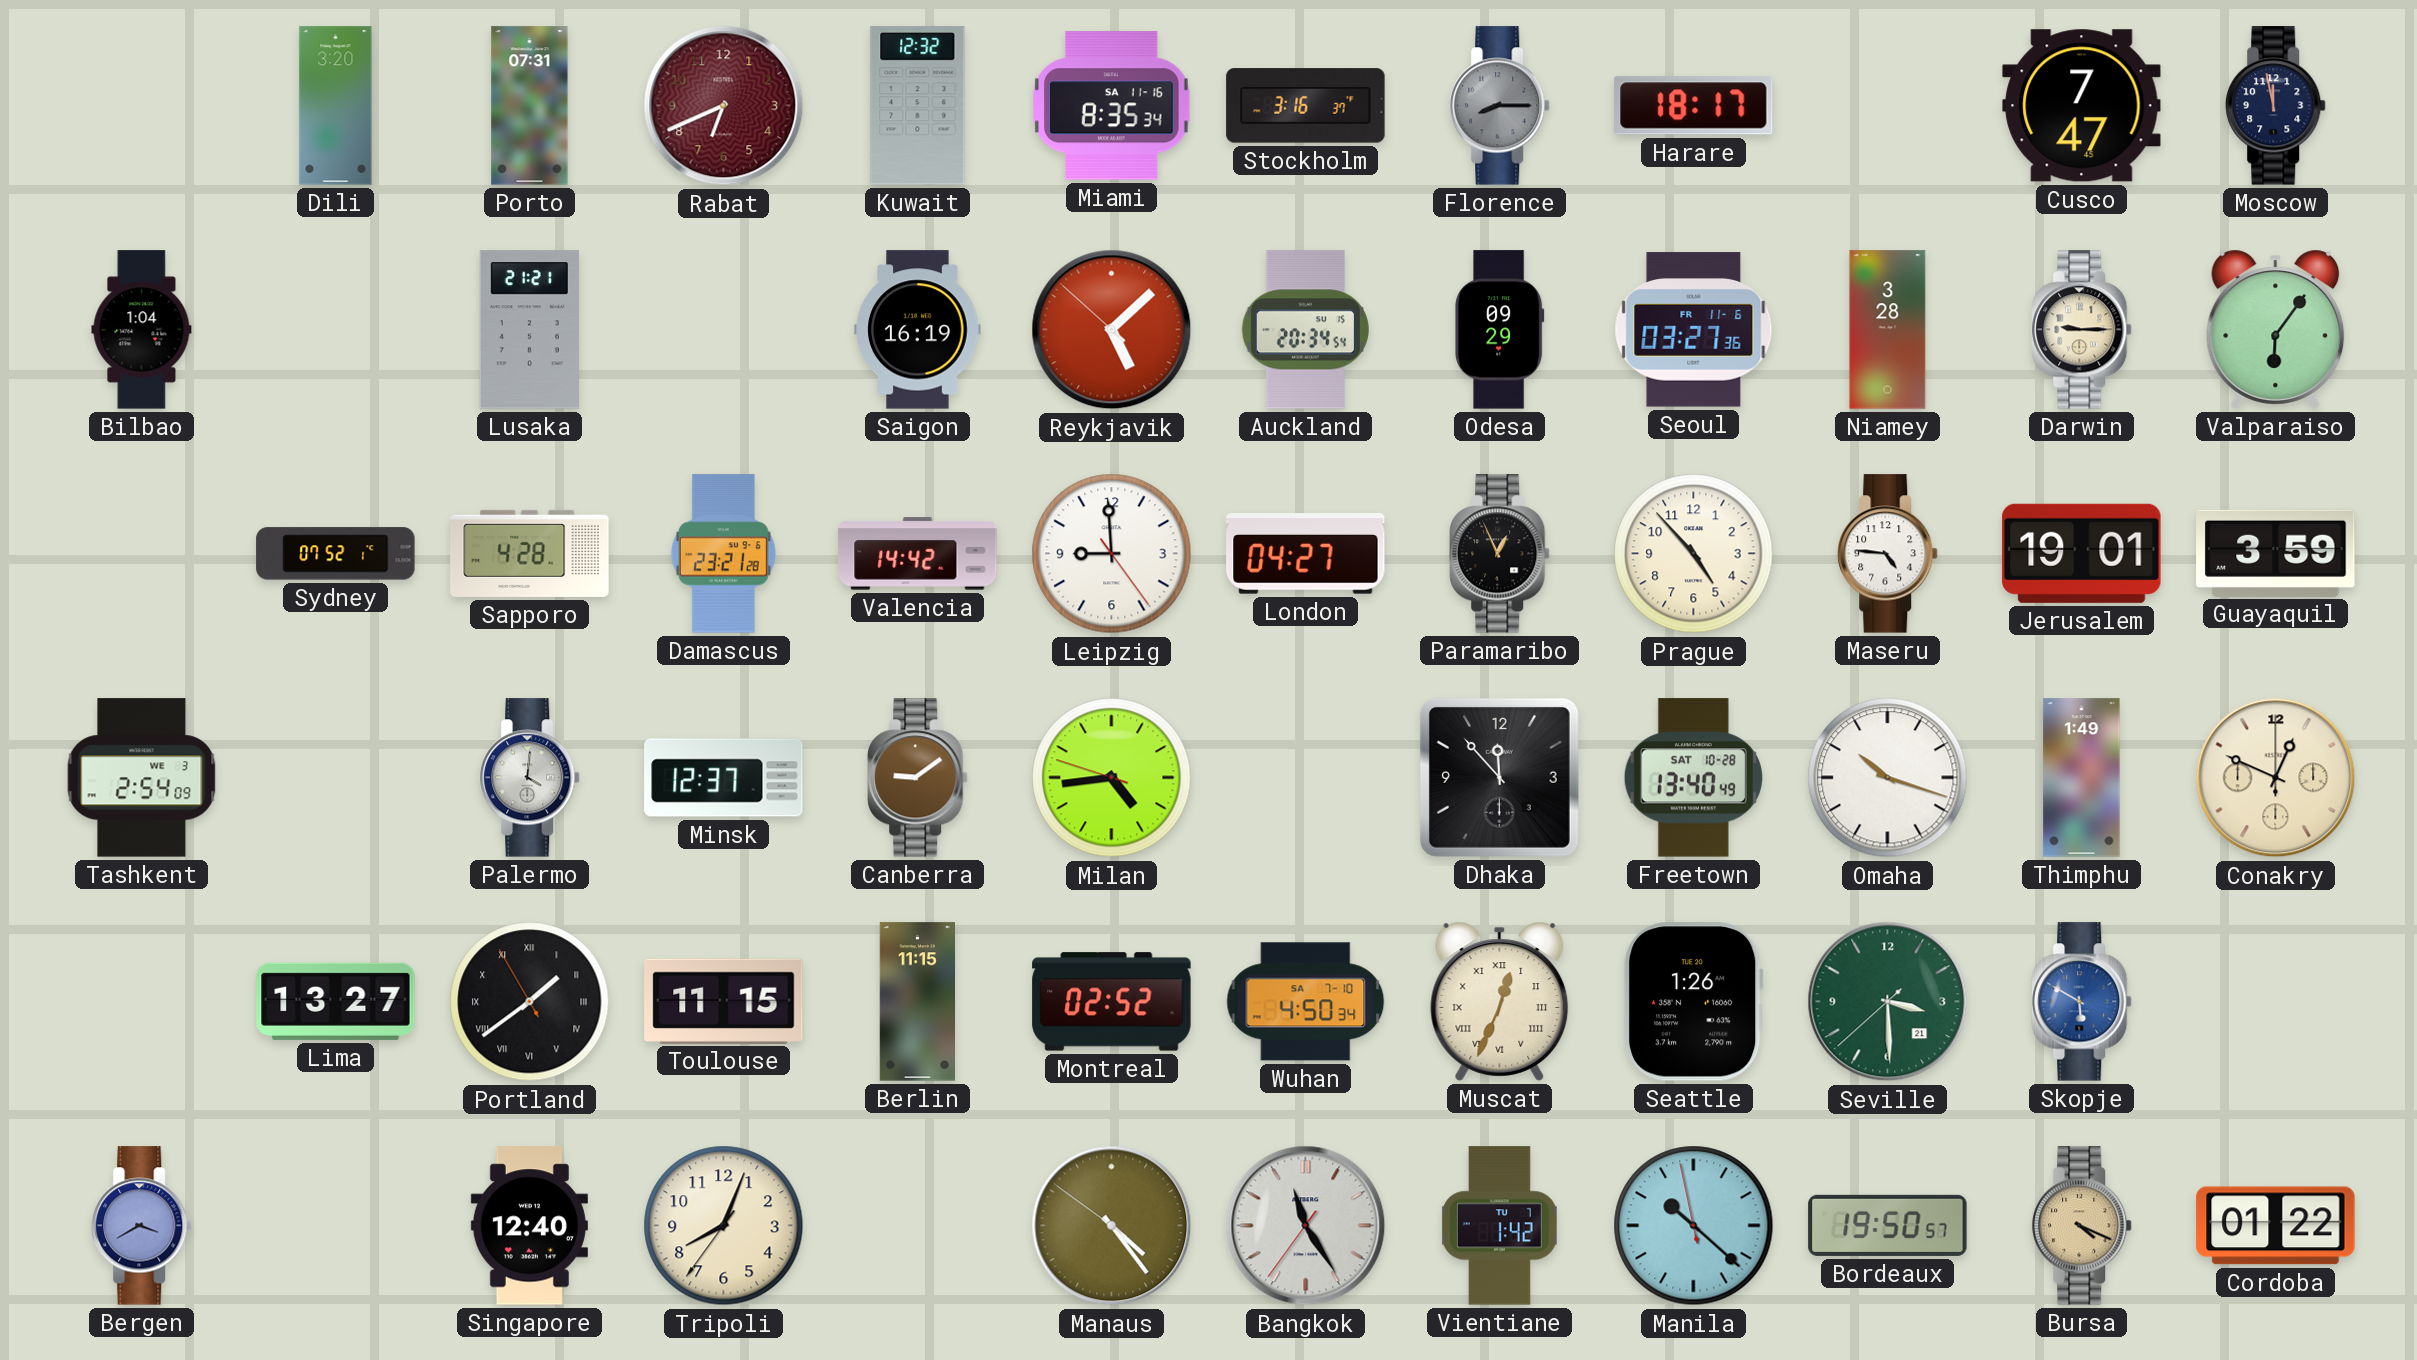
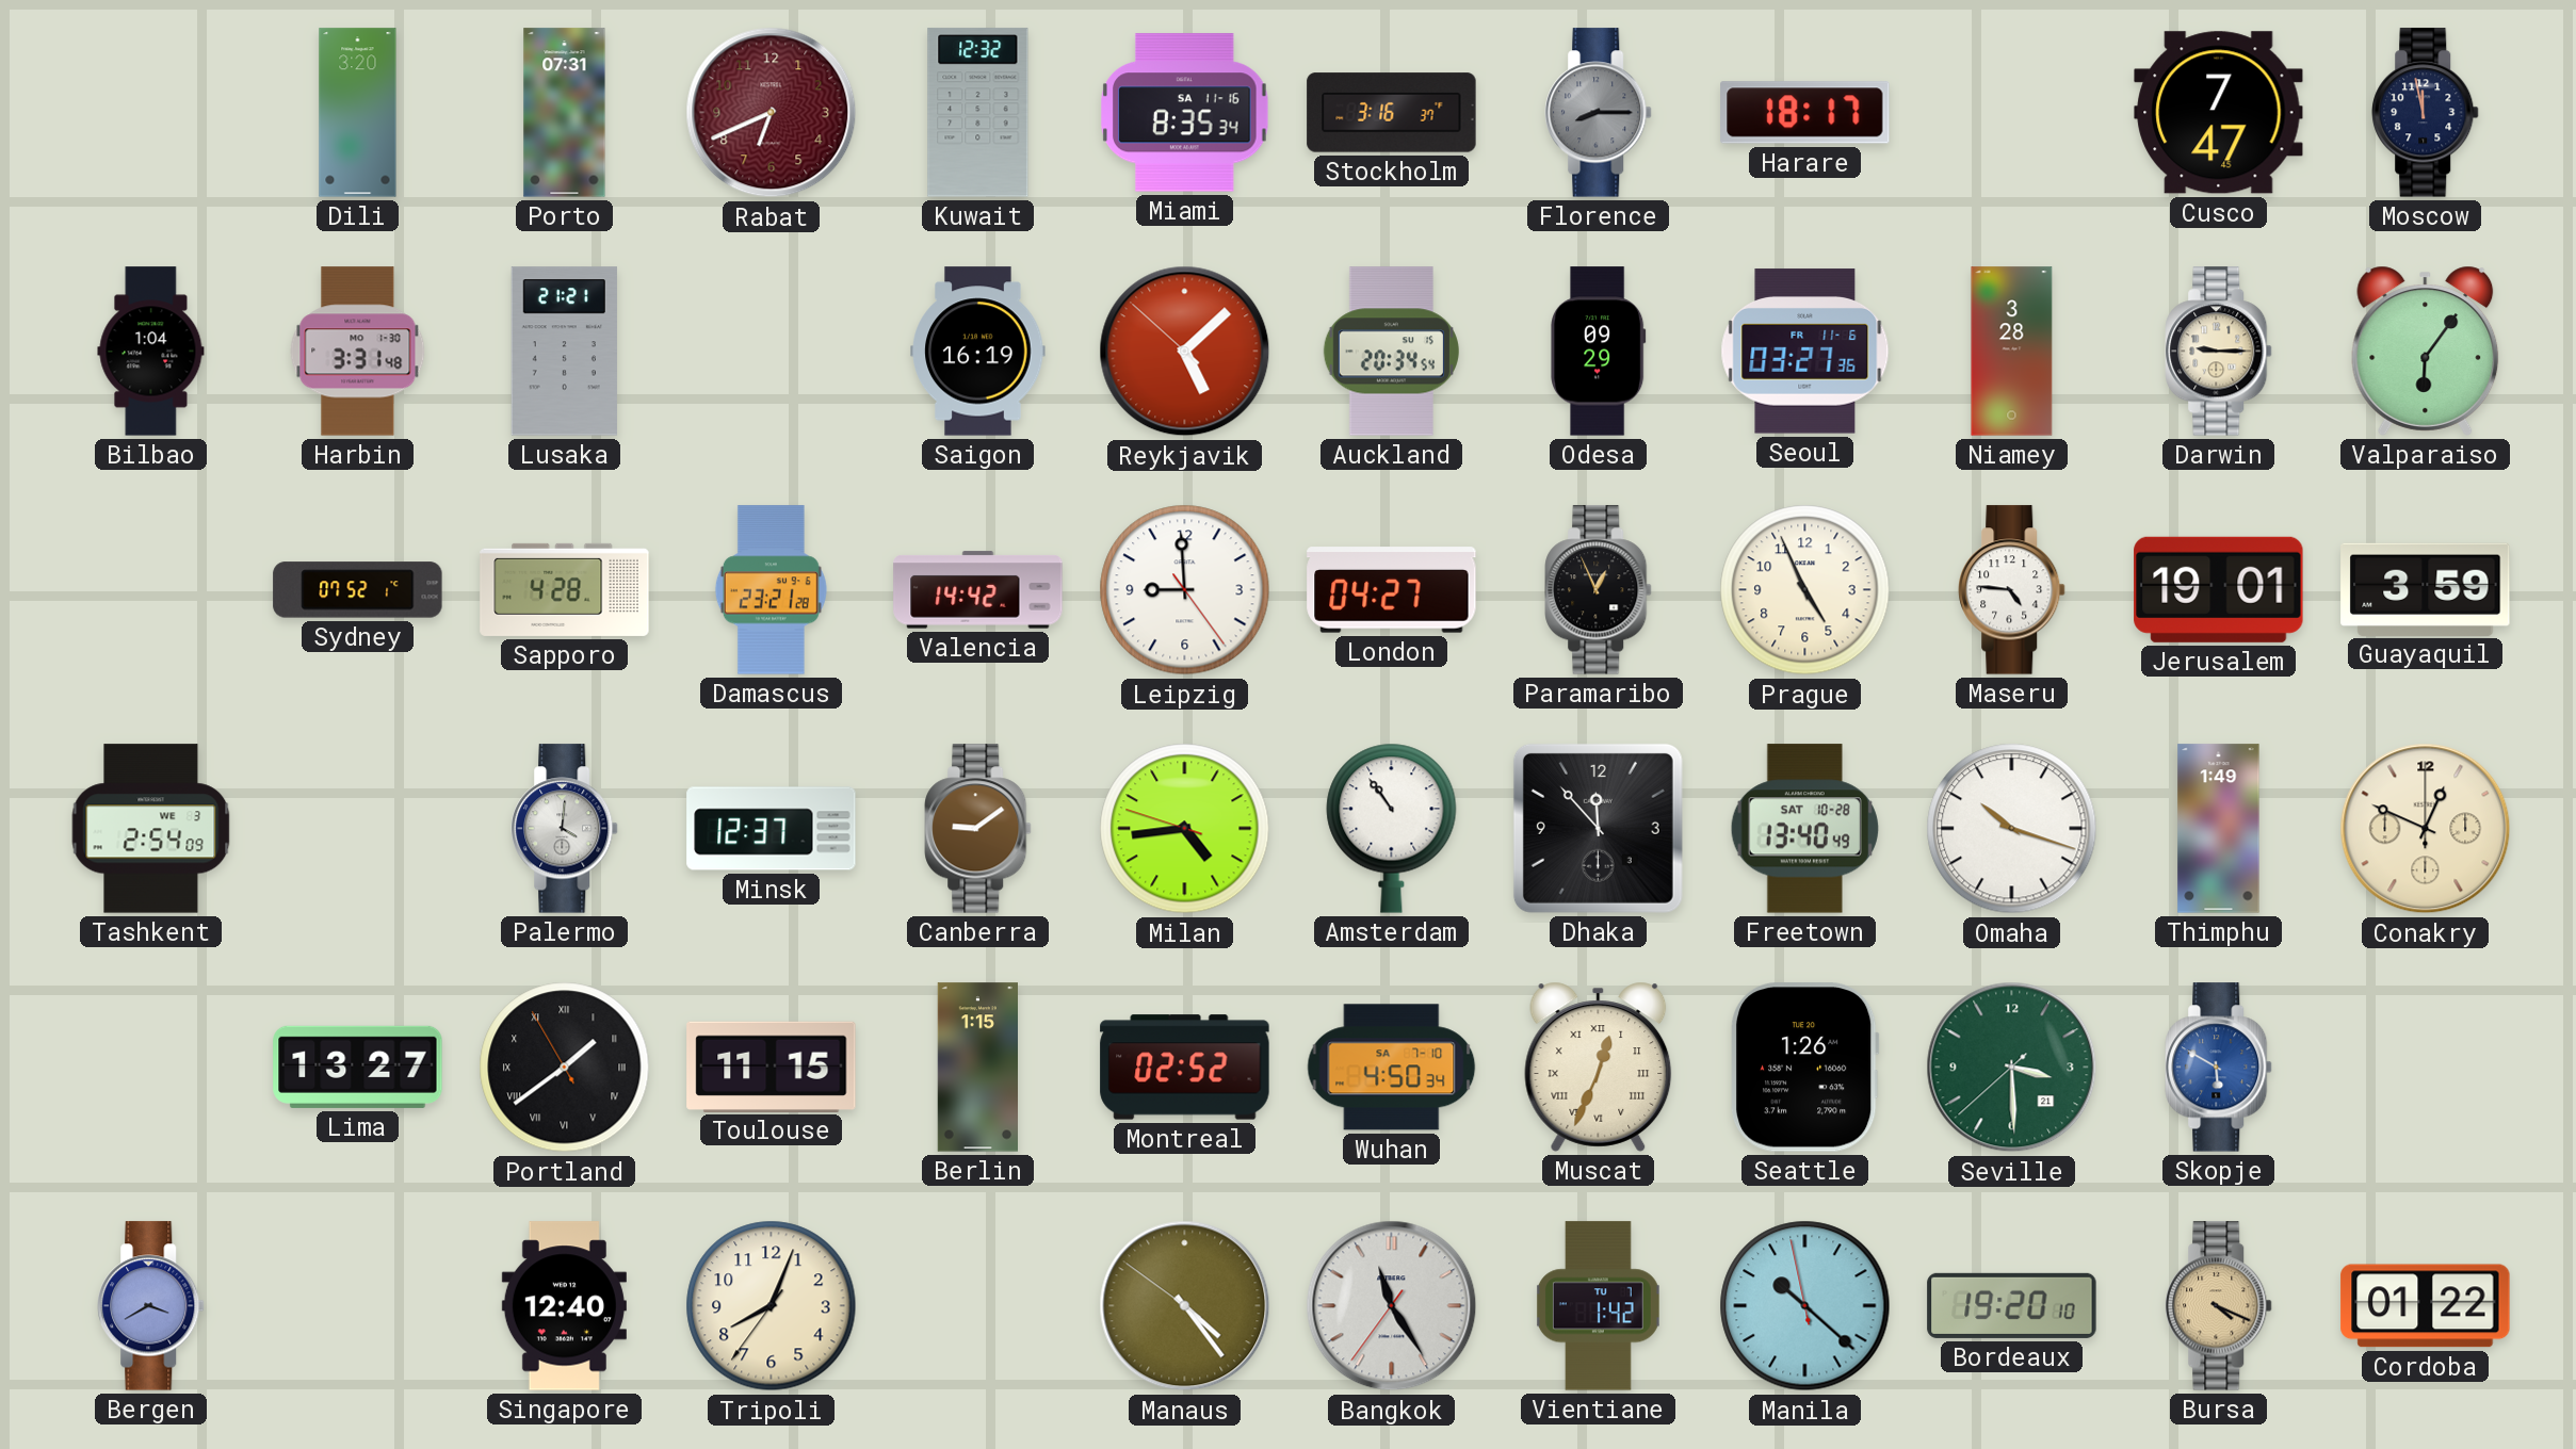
Harbin: none -> 3:31 (358, 352)
Prague: 4:53 -> 4:56 (1805, 590)
Amsterdam: none -> 10:54 (1392, 828)
Berlin: 11:15 -> 1:15 (977, 1068)
Bordeaux: 19:50 -> 19:20 (2012, 1305)
